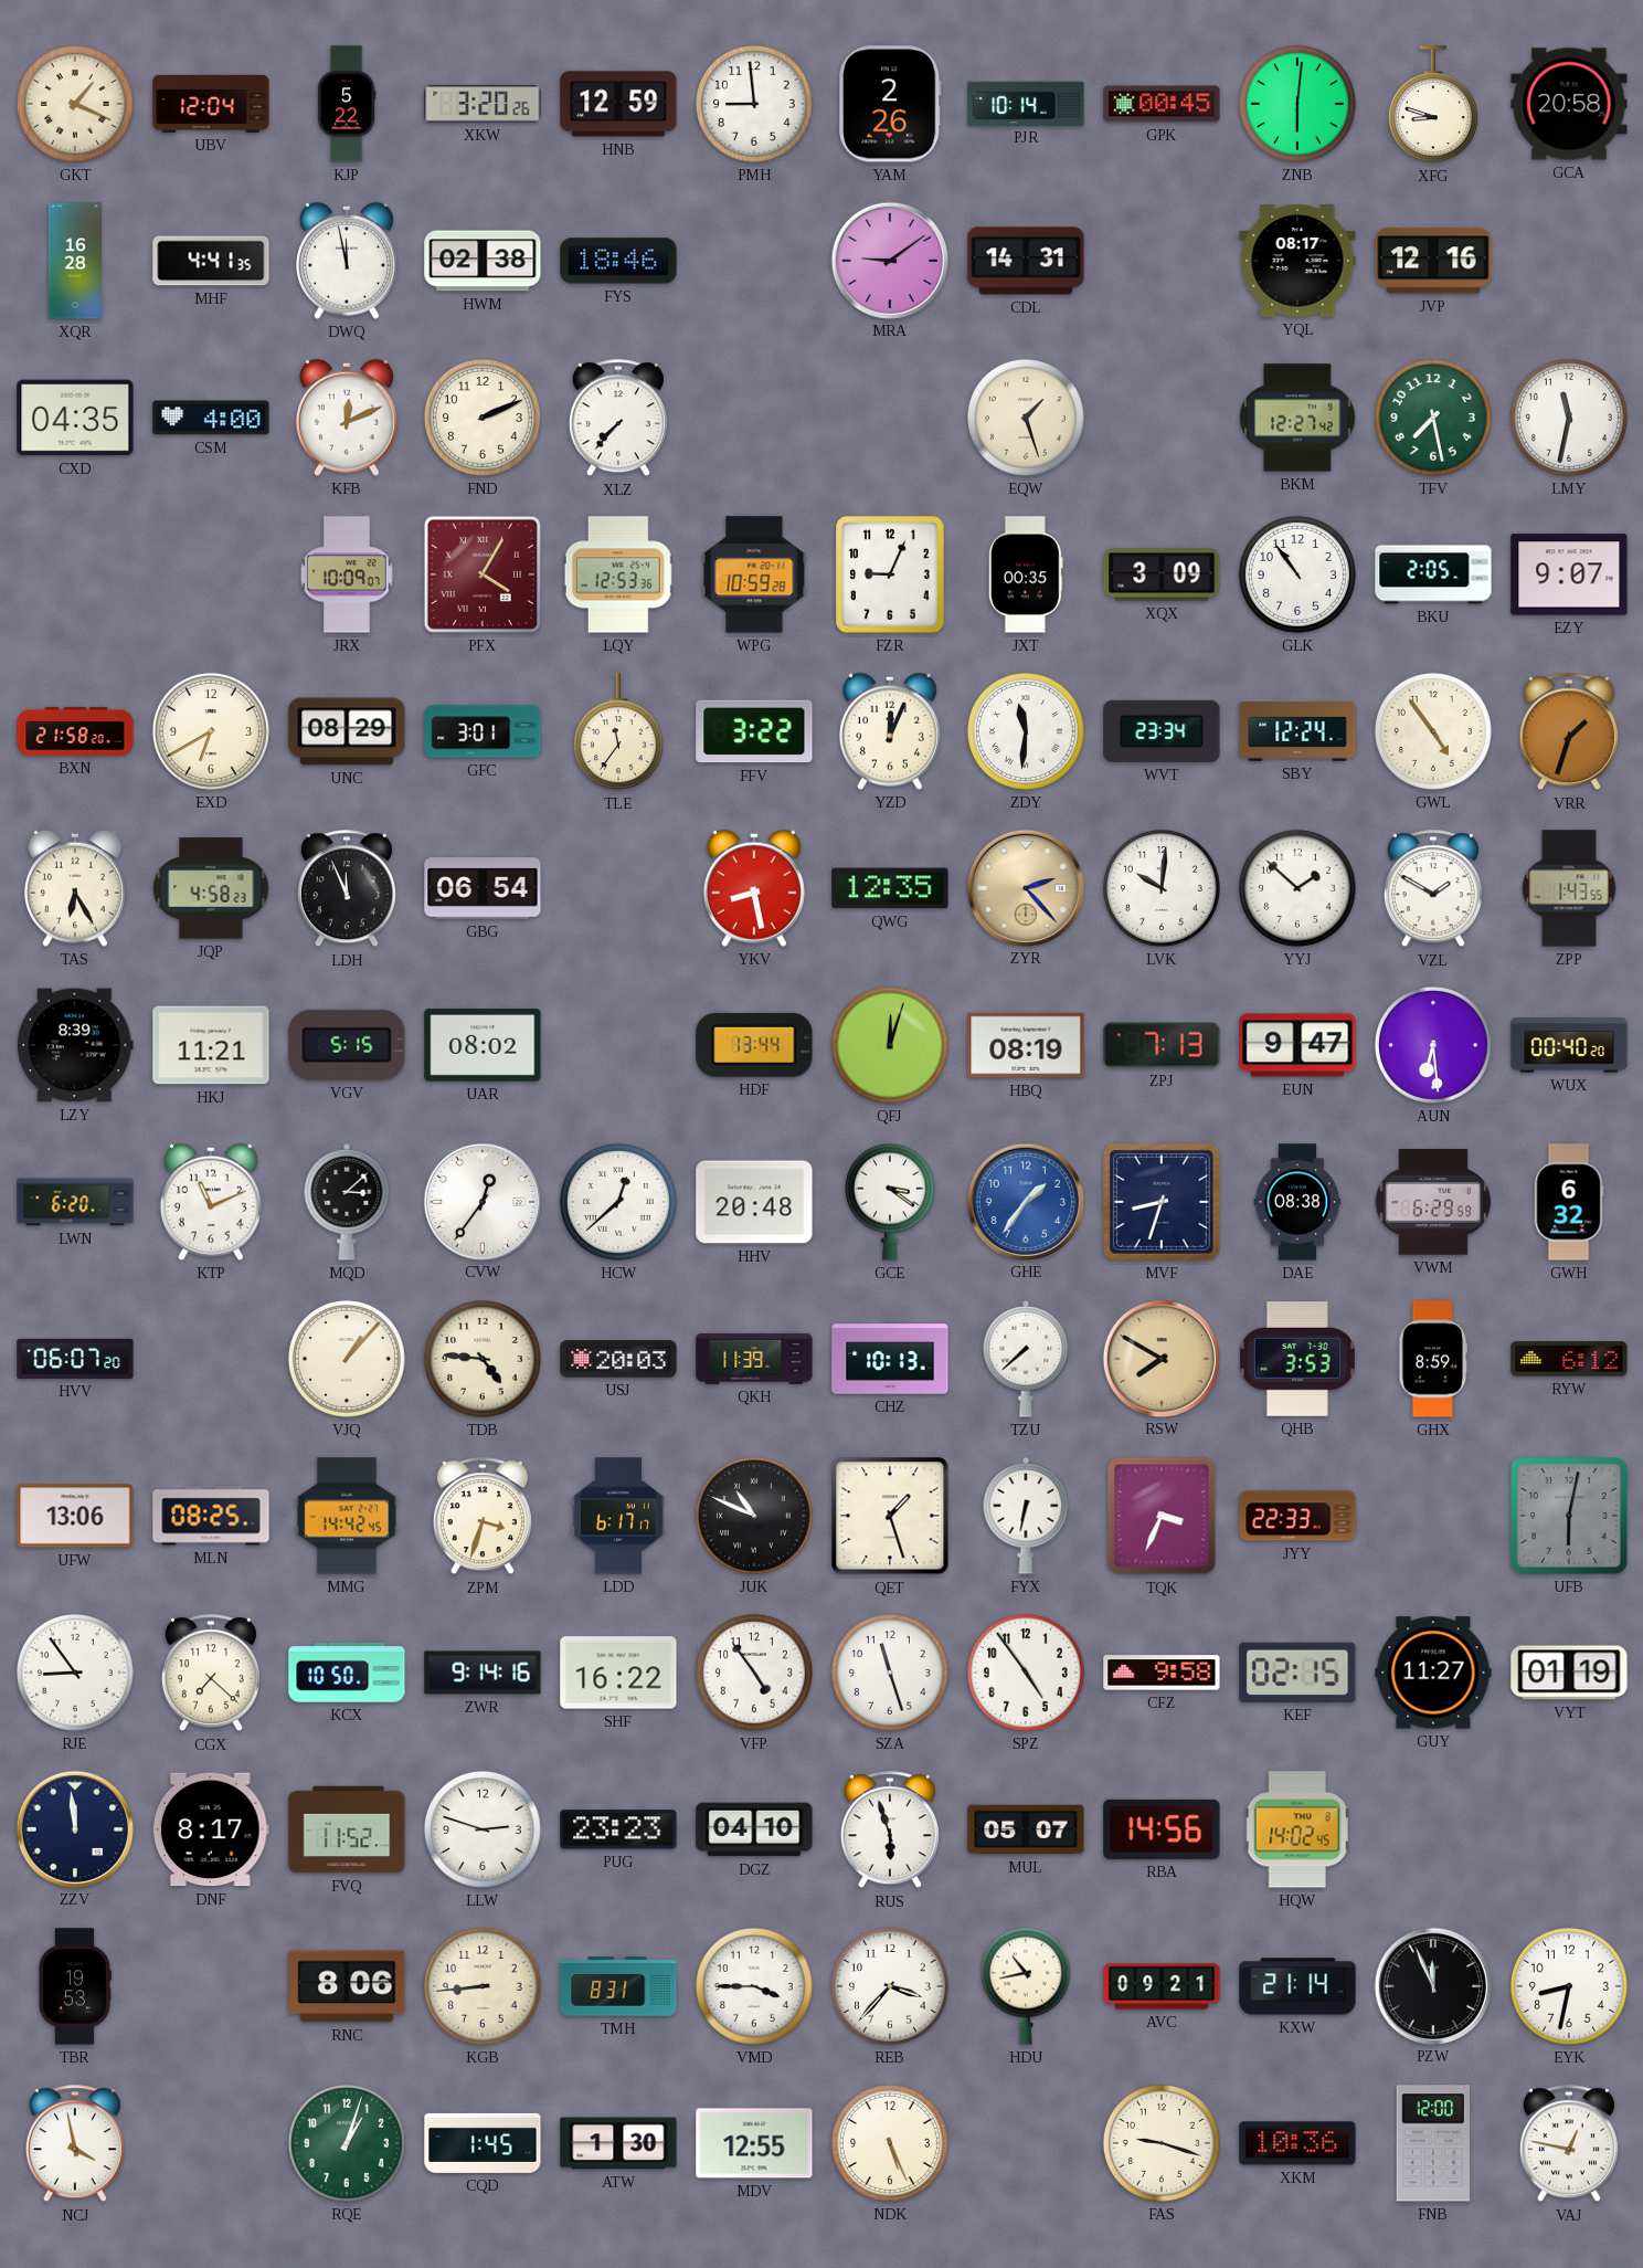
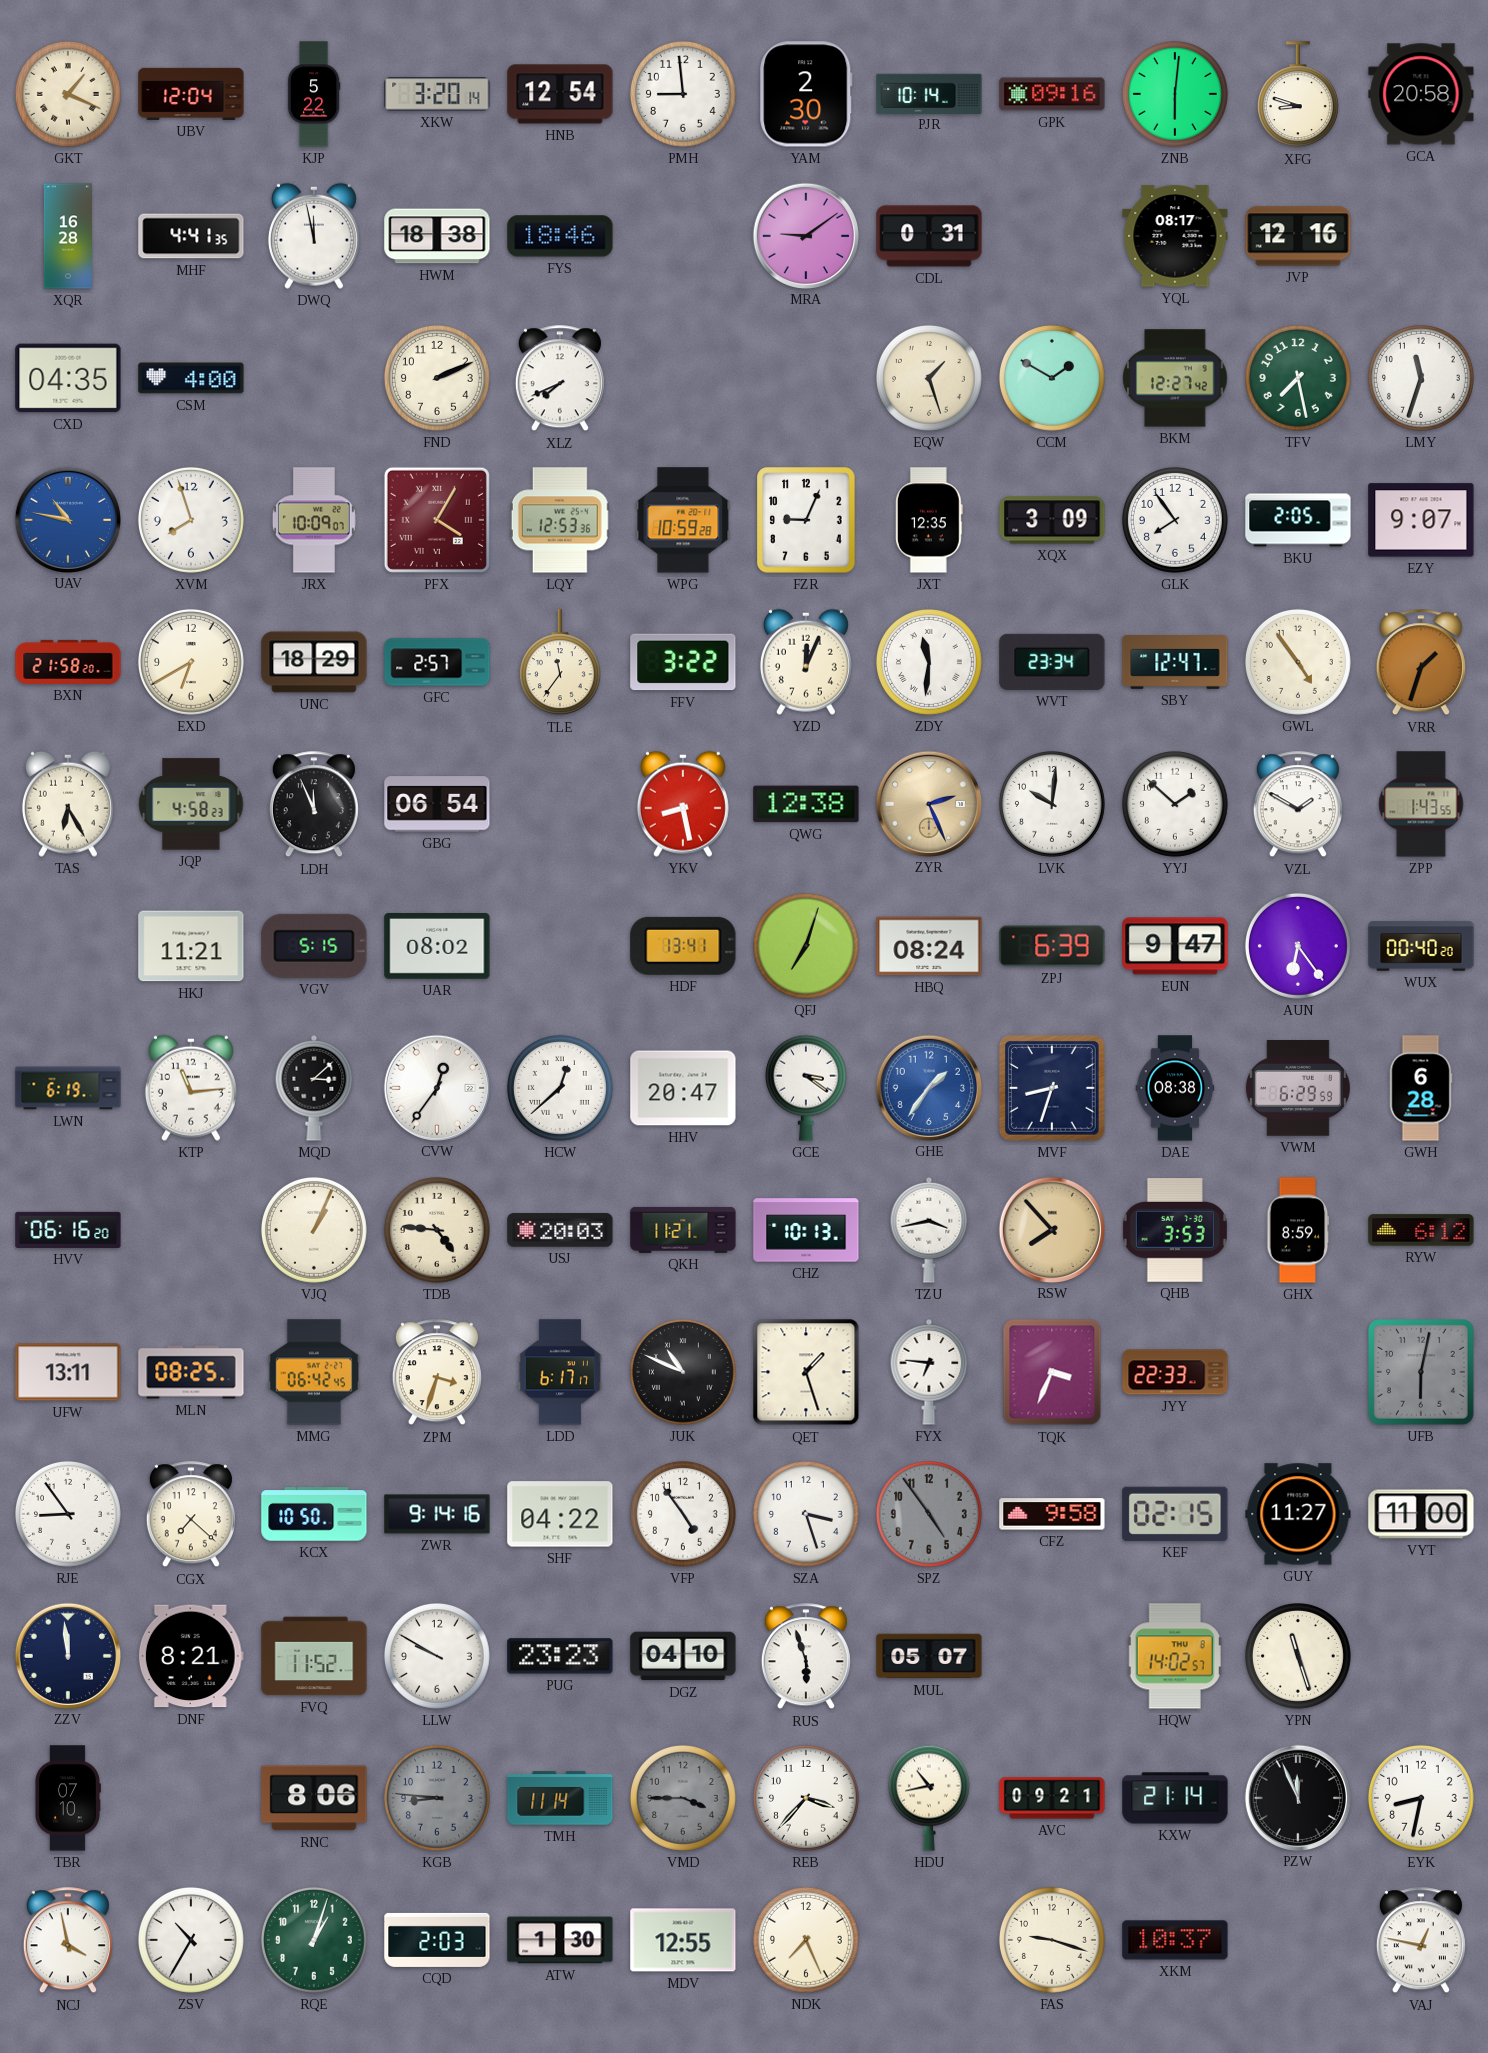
XKW: 3:20:26 -> 3:20:14 (437, 94)
HNB: 12:59 -> 12:54 (560, 94)
YAM: 2:26 -> 2:30 (806, 94)
GPK: 00:45 -> 09:16 (1052, 94)
HWM: 02:38 -> 18:38 (437, 236)
CDL: 14:31 -> 0:31 (929, 236)
KFB: 12:11 -> none (347, 418)
XLZ: 7:37 -> 7:41 (560, 379)
CCM: none -> 1:50 (1052, 378)
LMY: 11:32 -> 11:33 (1421, 378)
UAV: none -> 10:47 (67, 519)
XVM: none -> 7:57 (191, 520)
JXT: 00:35 -> 12:35 (929, 520)
GLK: 10:54 -> 7:54 (1175, 520)
UNC: 08:29 -> 18:29 (314, 662)
GFC: 3:01 -> 2:57 (437, 662)
SBY: 12:24 -> 12:47 (1175, 663)
QWG: 12:35 -> 12:38 (806, 804)
ZYR: 2:23 -> 2:26 (928, 803)
LZY: 8:39 -> none (76, 1045)
HDF: 13:44 -> 13:41 (683, 946)
QFJ: 12:03 -> 7:03 (806, 946)
HBQ: 08:19 -> 08:24 (929, 946)
ZPJ: 7:13 -> 6:39 (1052, 946)
AUN: 6:29 -> 6:24 (1298, 946)
LWN: 6:20 -> 6:19 (68, 1088)
KTP: 11:11 -> 11:14 (191, 1088)
HHV: 20:48 -> 20:47 (683, 1088)
GWH: 6:32 -> 6:28 (1421, 1088)
HVV: 06:07 -> 06:16 (68, 1230)
VJQ: 1:07 -> 1:04 (314, 1230)
QKH: 11:39 -> 11:21 (683, 1230)
TZU: 7:38 -> 3:43 (929, 1231)
RSW: 7:50 -> 7:53 (1051, 1229)
UFW: 13:06 -> 13:11 (68, 1372)
MMG: 14:42 -> 06:42 (314, 1372)
FYX: 6:32 -> 6:46 (929, 1373)
SHF: 16:22 -> 04:22 (560, 1514)
SZA: 11:27 -> 3:27 (806, 1514)
SPZ dial: white -> grey (929, 1514)
VYT: 01:19 -> 11:00 (1421, 1514)
DNF: 8:17 -> 8:21 (191, 1656)
LLW: 2:48 -> 9:50 (437, 1656)
RBA: 14:56 -> none (1162, 1829)
HQW: 14:02:45 -> 14:02:57 (1175, 1656)
YPN: none -> 11:27 (1298, 1656)
TBR: 19:53 -> 07:10 (67, 1798)
KGB: 8:44 -> 8:46 (437, 1798)
KGB dial: cream -> grey (437, 1798)
TMH: 8:31 -> 11:14 (560, 1798)
VMD dial: white -> grey (683, 1798)
ZSV: none -> 10:35 (191, 1940)
CQD: 1:45 -> 2:03 (437, 1940)
NDK: 5:26 -> 7:26 (806, 1940)
XKM: 10:36 -> 10:37 (1175, 1940)
FNB: 12:00 -> none (1433, 2143)
